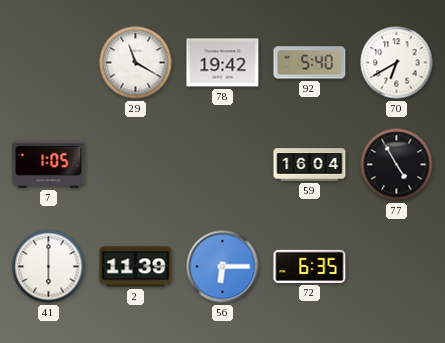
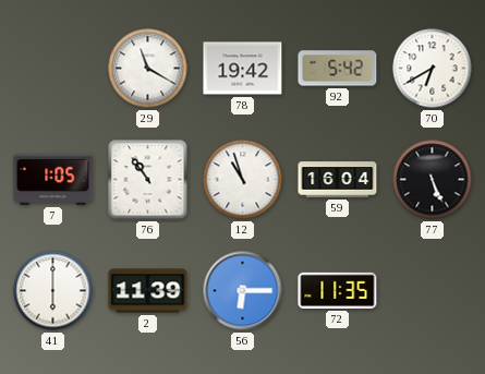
92: 5:40 -> 5:42 (338, 69)
76: none -> 10:54 (148, 180)
12: none -> 10:57 (243, 180)
77: 4:55 -> 5:26 (433, 180)
72: 6:35 -> 11:35 (338, 290)
